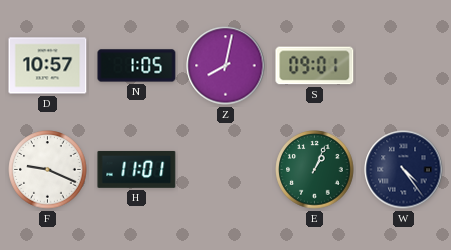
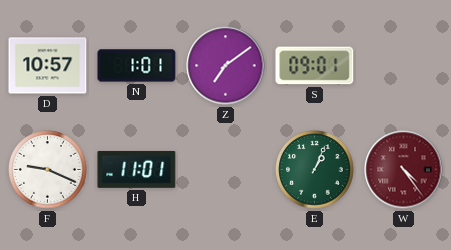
N: 1:05 -> 1:01 (137, 66)
Z: 8:02 -> 7:09 (226, 66)
W dial: navy -> burgundy (404, 170)
